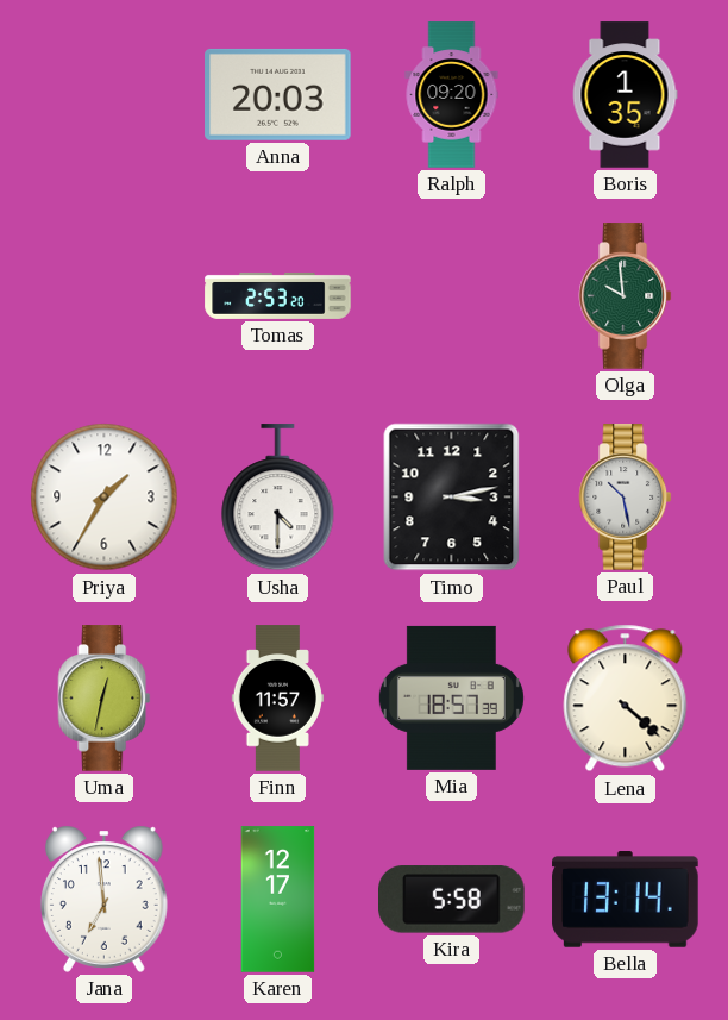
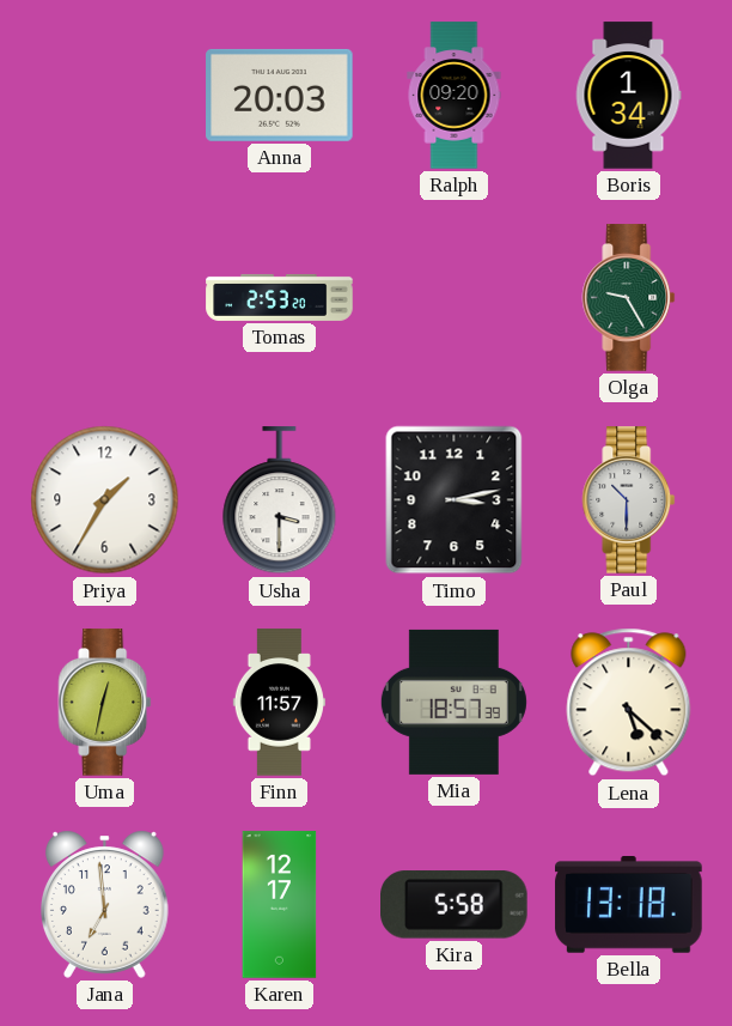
Boris: 1:35 -> 1:34 (628, 96)
Olga: 9:59 -> 9:25 (629, 298)
Usha: 4:30 -> 3:30 (280, 500)
Paul: 10:28 -> 10:30 (629, 500)
Lena: 4:22 -> 5:22 (629, 703)
Bella: 13:14 -> 13:18 (629, 905)
